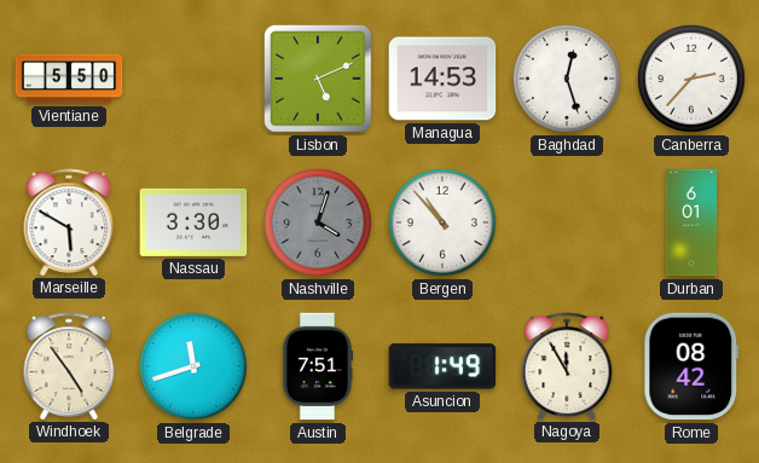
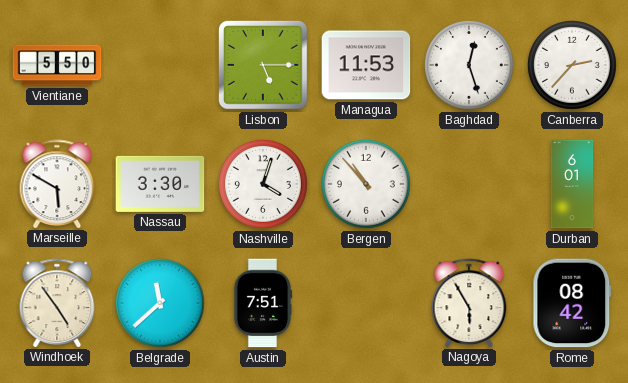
Lisbon: 5:11 -> 5:15 (264, 66)
Managua: 14:53 -> 11:53 (366, 65)
Nashville dial: grey -> white (263, 184)
Belgrade: 11:42 -> 11:38 (160, 303)
Asuncion: 1:49 -> none (442, 366)
Nagoya: 11:55 -> 5:55 (469, 303)
